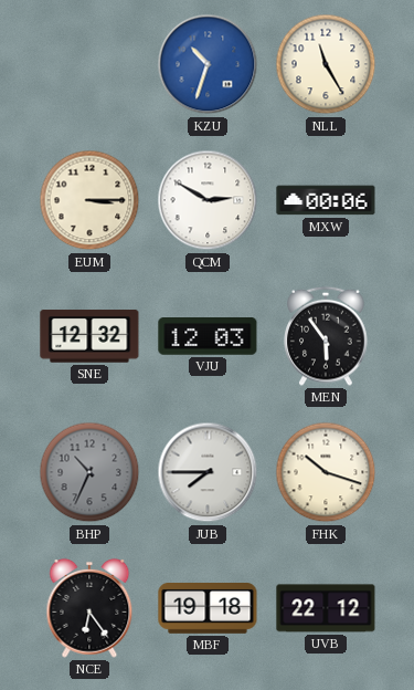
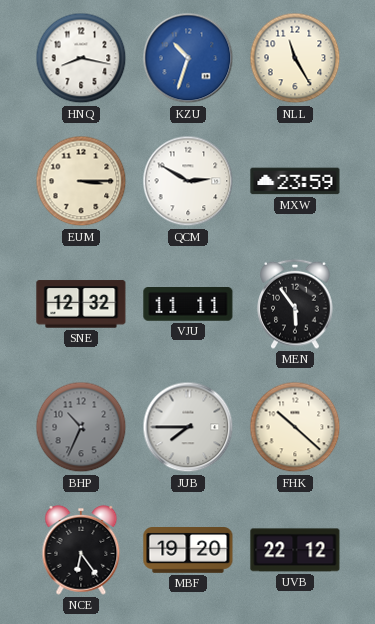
HNQ: none -> 8:17 (81, 58)
MXW: 00:06 -> 23:59 (295, 181)
VJU: 12:03 -> 11:11 (188, 305)
FHK: 10:18 -> 10:22 (295, 427)
MBF: 19:18 -> 19:20 (188, 551)
